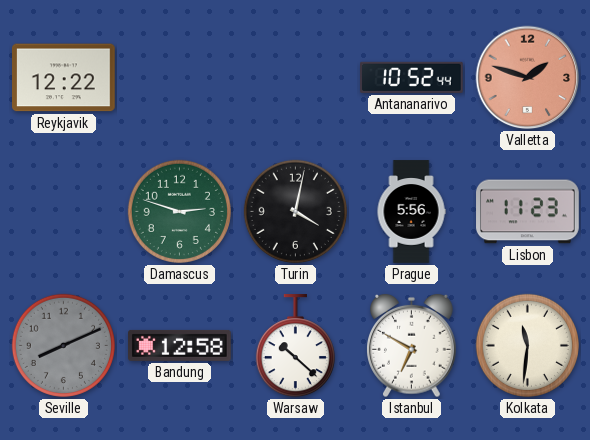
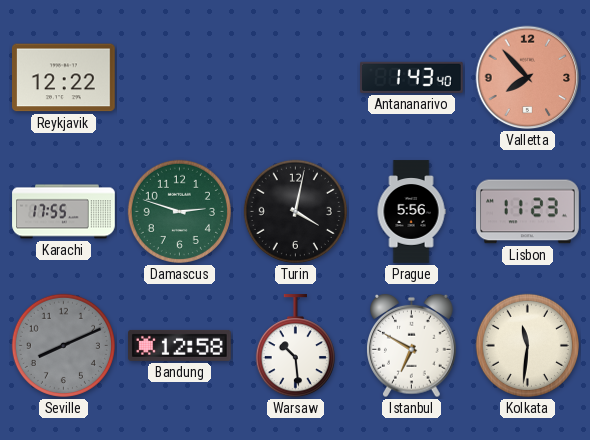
Antananarivo: 10:52 -> 1:43 (412, 77)
Valletta: 1:48 -> 7:53 (528, 78)
Karachi: none -> 17:55 (64, 212)
Warsaw: 10:22 -> 10:29 (295, 346)
